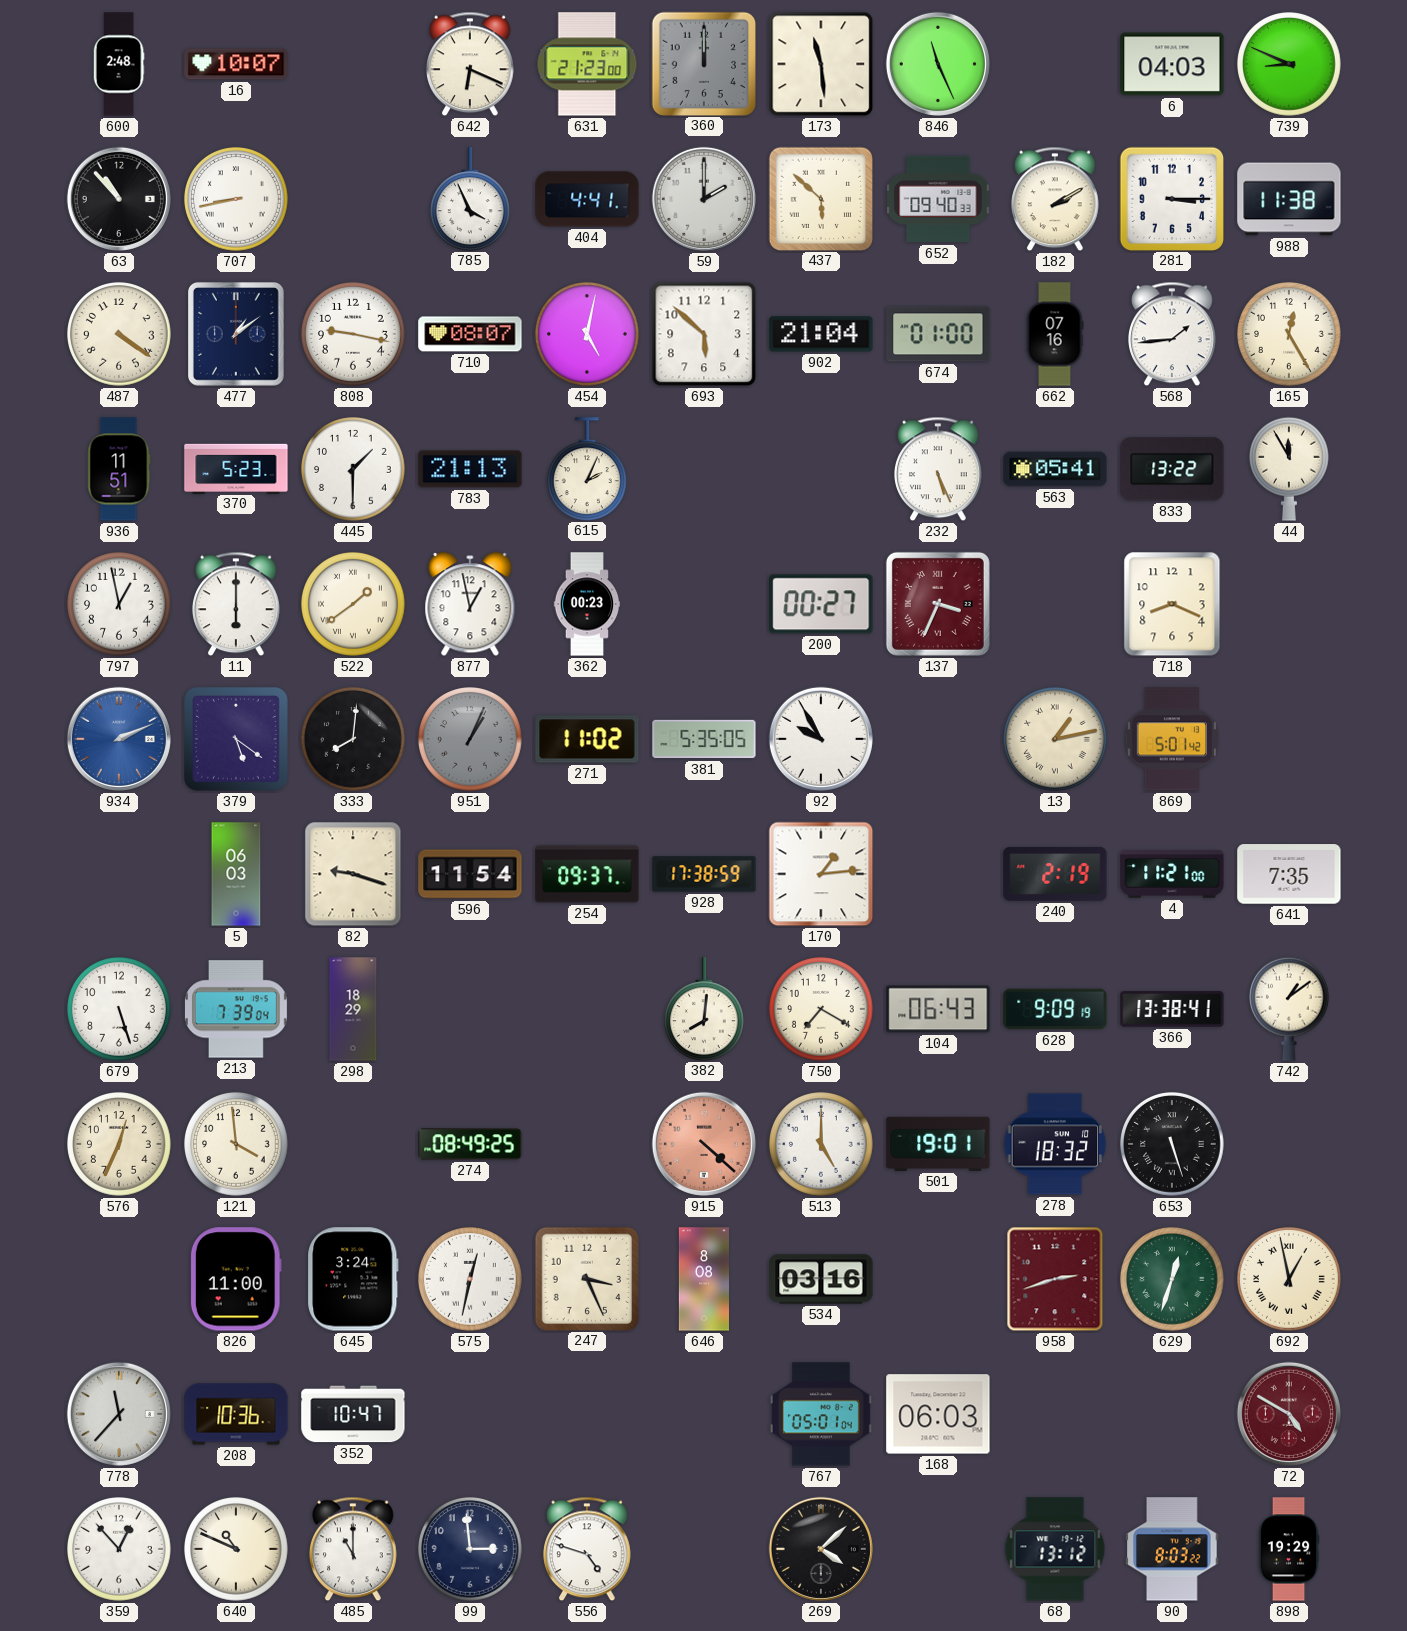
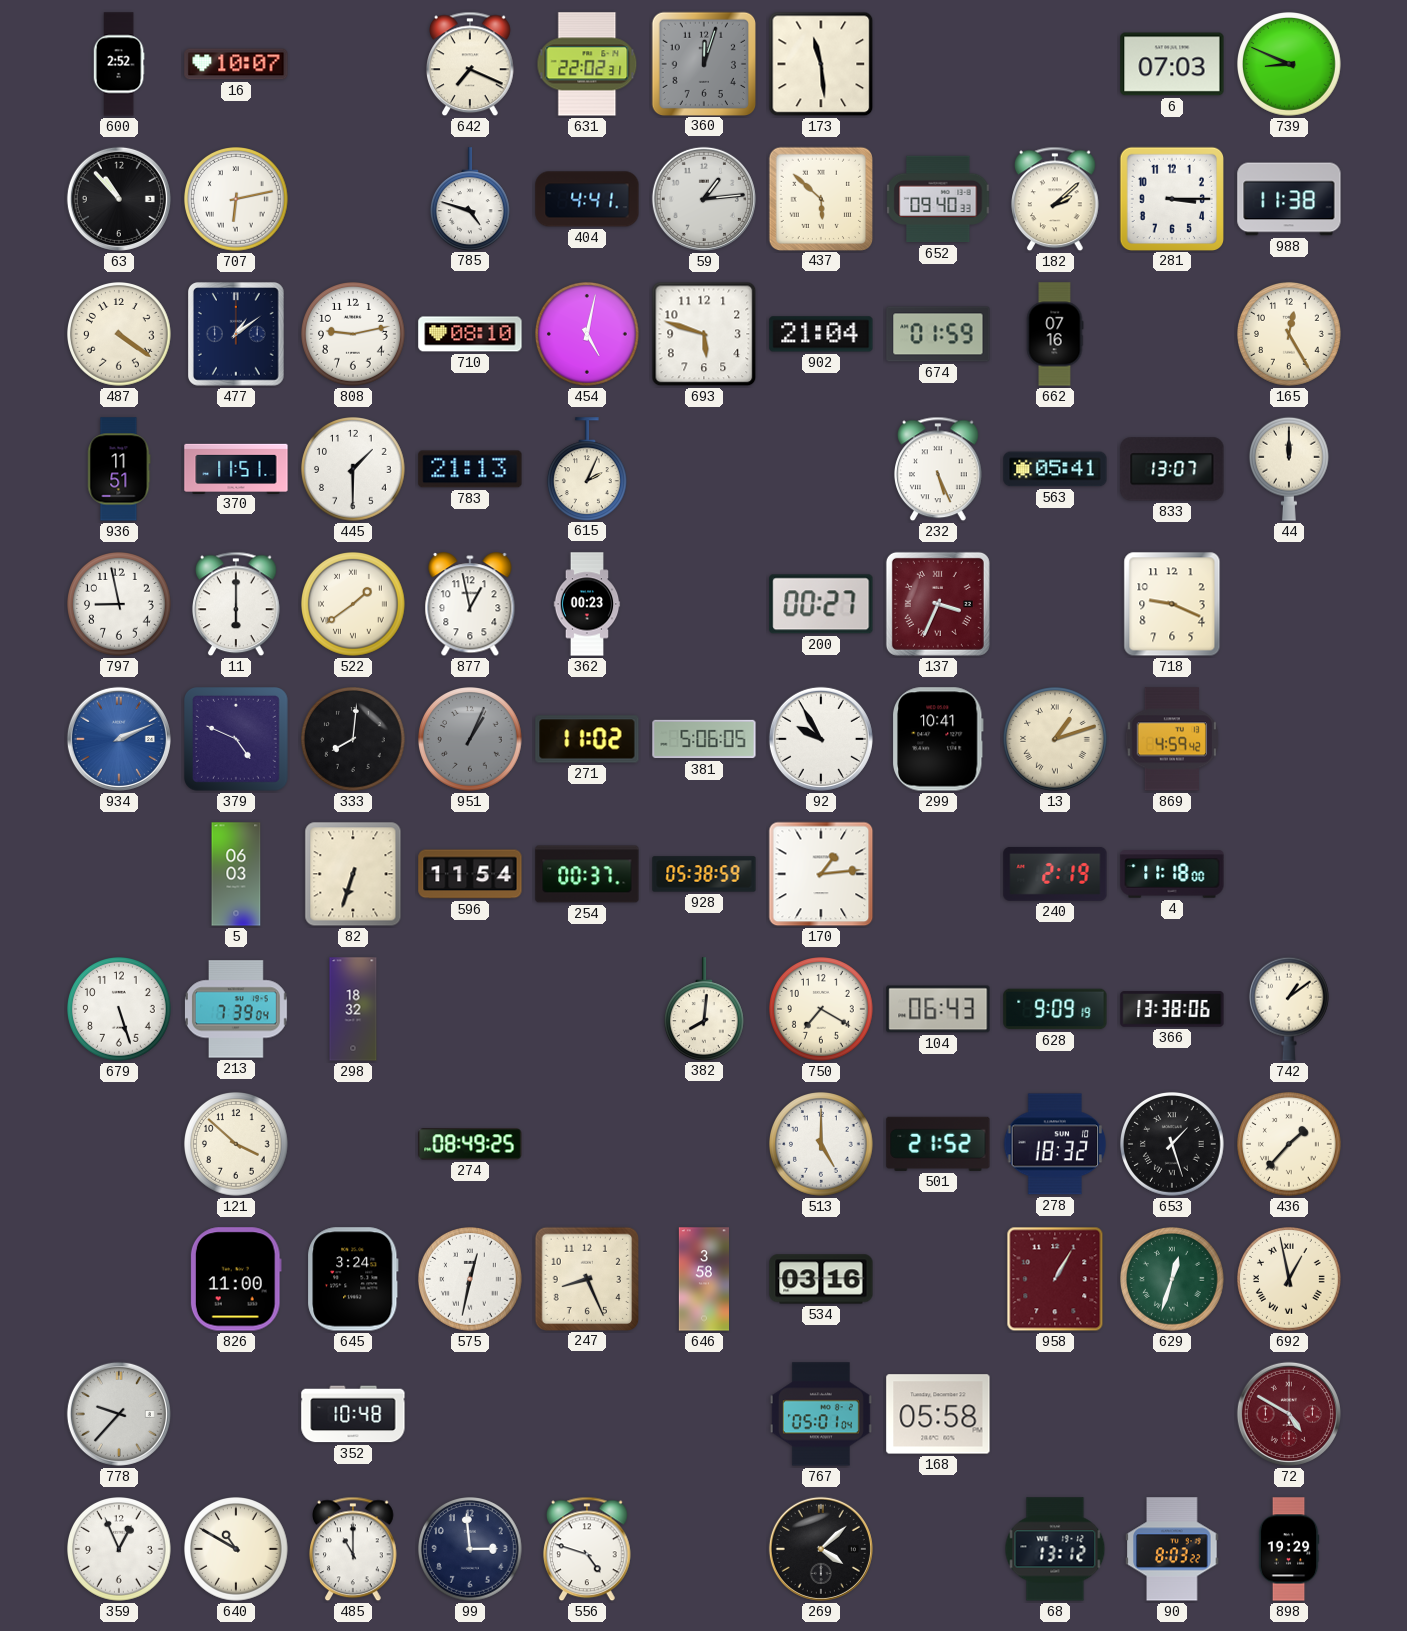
600: 2:48 -> 2:52 (119, 64)
642: 6:19 -> 7:19 (471, 64)
631: 21:23 -> 22:02 (587, 64)
360: 12:00 -> 12:03 (703, 63)
846: 11:26 -> none (938, 64)
6: 04:03 -> 07:03 (1172, 64)
707: 8:43 -> 6:13 (237, 200)
785: 3:56 -> 4:48 (470, 199)
59: 2:00 -> 1:14 (704, 199)
182: 2:10 -> 2:08 (1056, 199)
808: 9:17 -> 9:13 (354, 335)
710: 08:07 -> 08:10 (470, 334)
693: 5:52 -> 5:48 (704, 334)
674: 01:00 -> 01:59 (938, 334)
568: 1:44 -> none (1173, 334)
370: 5:23 -> 11:51 (236, 468)
833: 13:22 -> 13:07 (1172, 469)
44: 11:55 -> 12:00 (1289, 469)
797: 12:58 -> 8:58 (120, 605)
718: 8:19 -> 9:19 (1172, 604)
379: 5:21 -> 4:49 (237, 740)
381: 5:35 -> 5:06 (704, 739)
299: none -> 10:41 (938, 739)
13: 1:13 -> 1:12 (1056, 740)
869: 5:01 -> 4:59 (1172, 739)
82: 9:18 -> 6:33 (353, 874)
254: 09:37 -> 00:37 (587, 874)
928: 17:38 -> 05:38 (704, 874)
4: 11:21 -> 11:18 (1172, 874)
641: 7:35 -> none (1289, 874)
298: 18:29 -> 18:32 (353, 1009)
366: 13:38:41 -> 13:38:06 (1172, 1009)
576: 12:34 -> none (120, 1145)
121: 3:59 -> 3:52 (237, 1145)
915: 4:22 -> none (704, 1144)
501: 19:01 -> 21:52 (938, 1144)
653: 5:27 -> 1:27 (1173, 1145)
436: none -> 1:37 (1290, 1145)
247: 3:26 -> 8:26 (586, 1278)
646: 8:08 -> 3:58 (703, 1279)
958: 2:42 -> 1:05 (1055, 1279)
778: 11:37 -> 9:37 (119, 1414)
208: 10:36 -> none (236, 1414)
352: 10:47 -> 10:48 (353, 1414)
168: 06:03 -> 05:58 (938, 1414)
359: 12:53 -> 12:56 (120, 1550)
640: 10:49 -> 10:50 (237, 1550)
